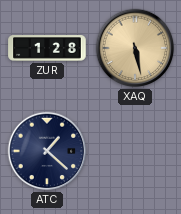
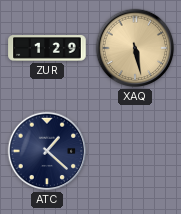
ZUR: 1:28 -> 1:29 (47, 48)
